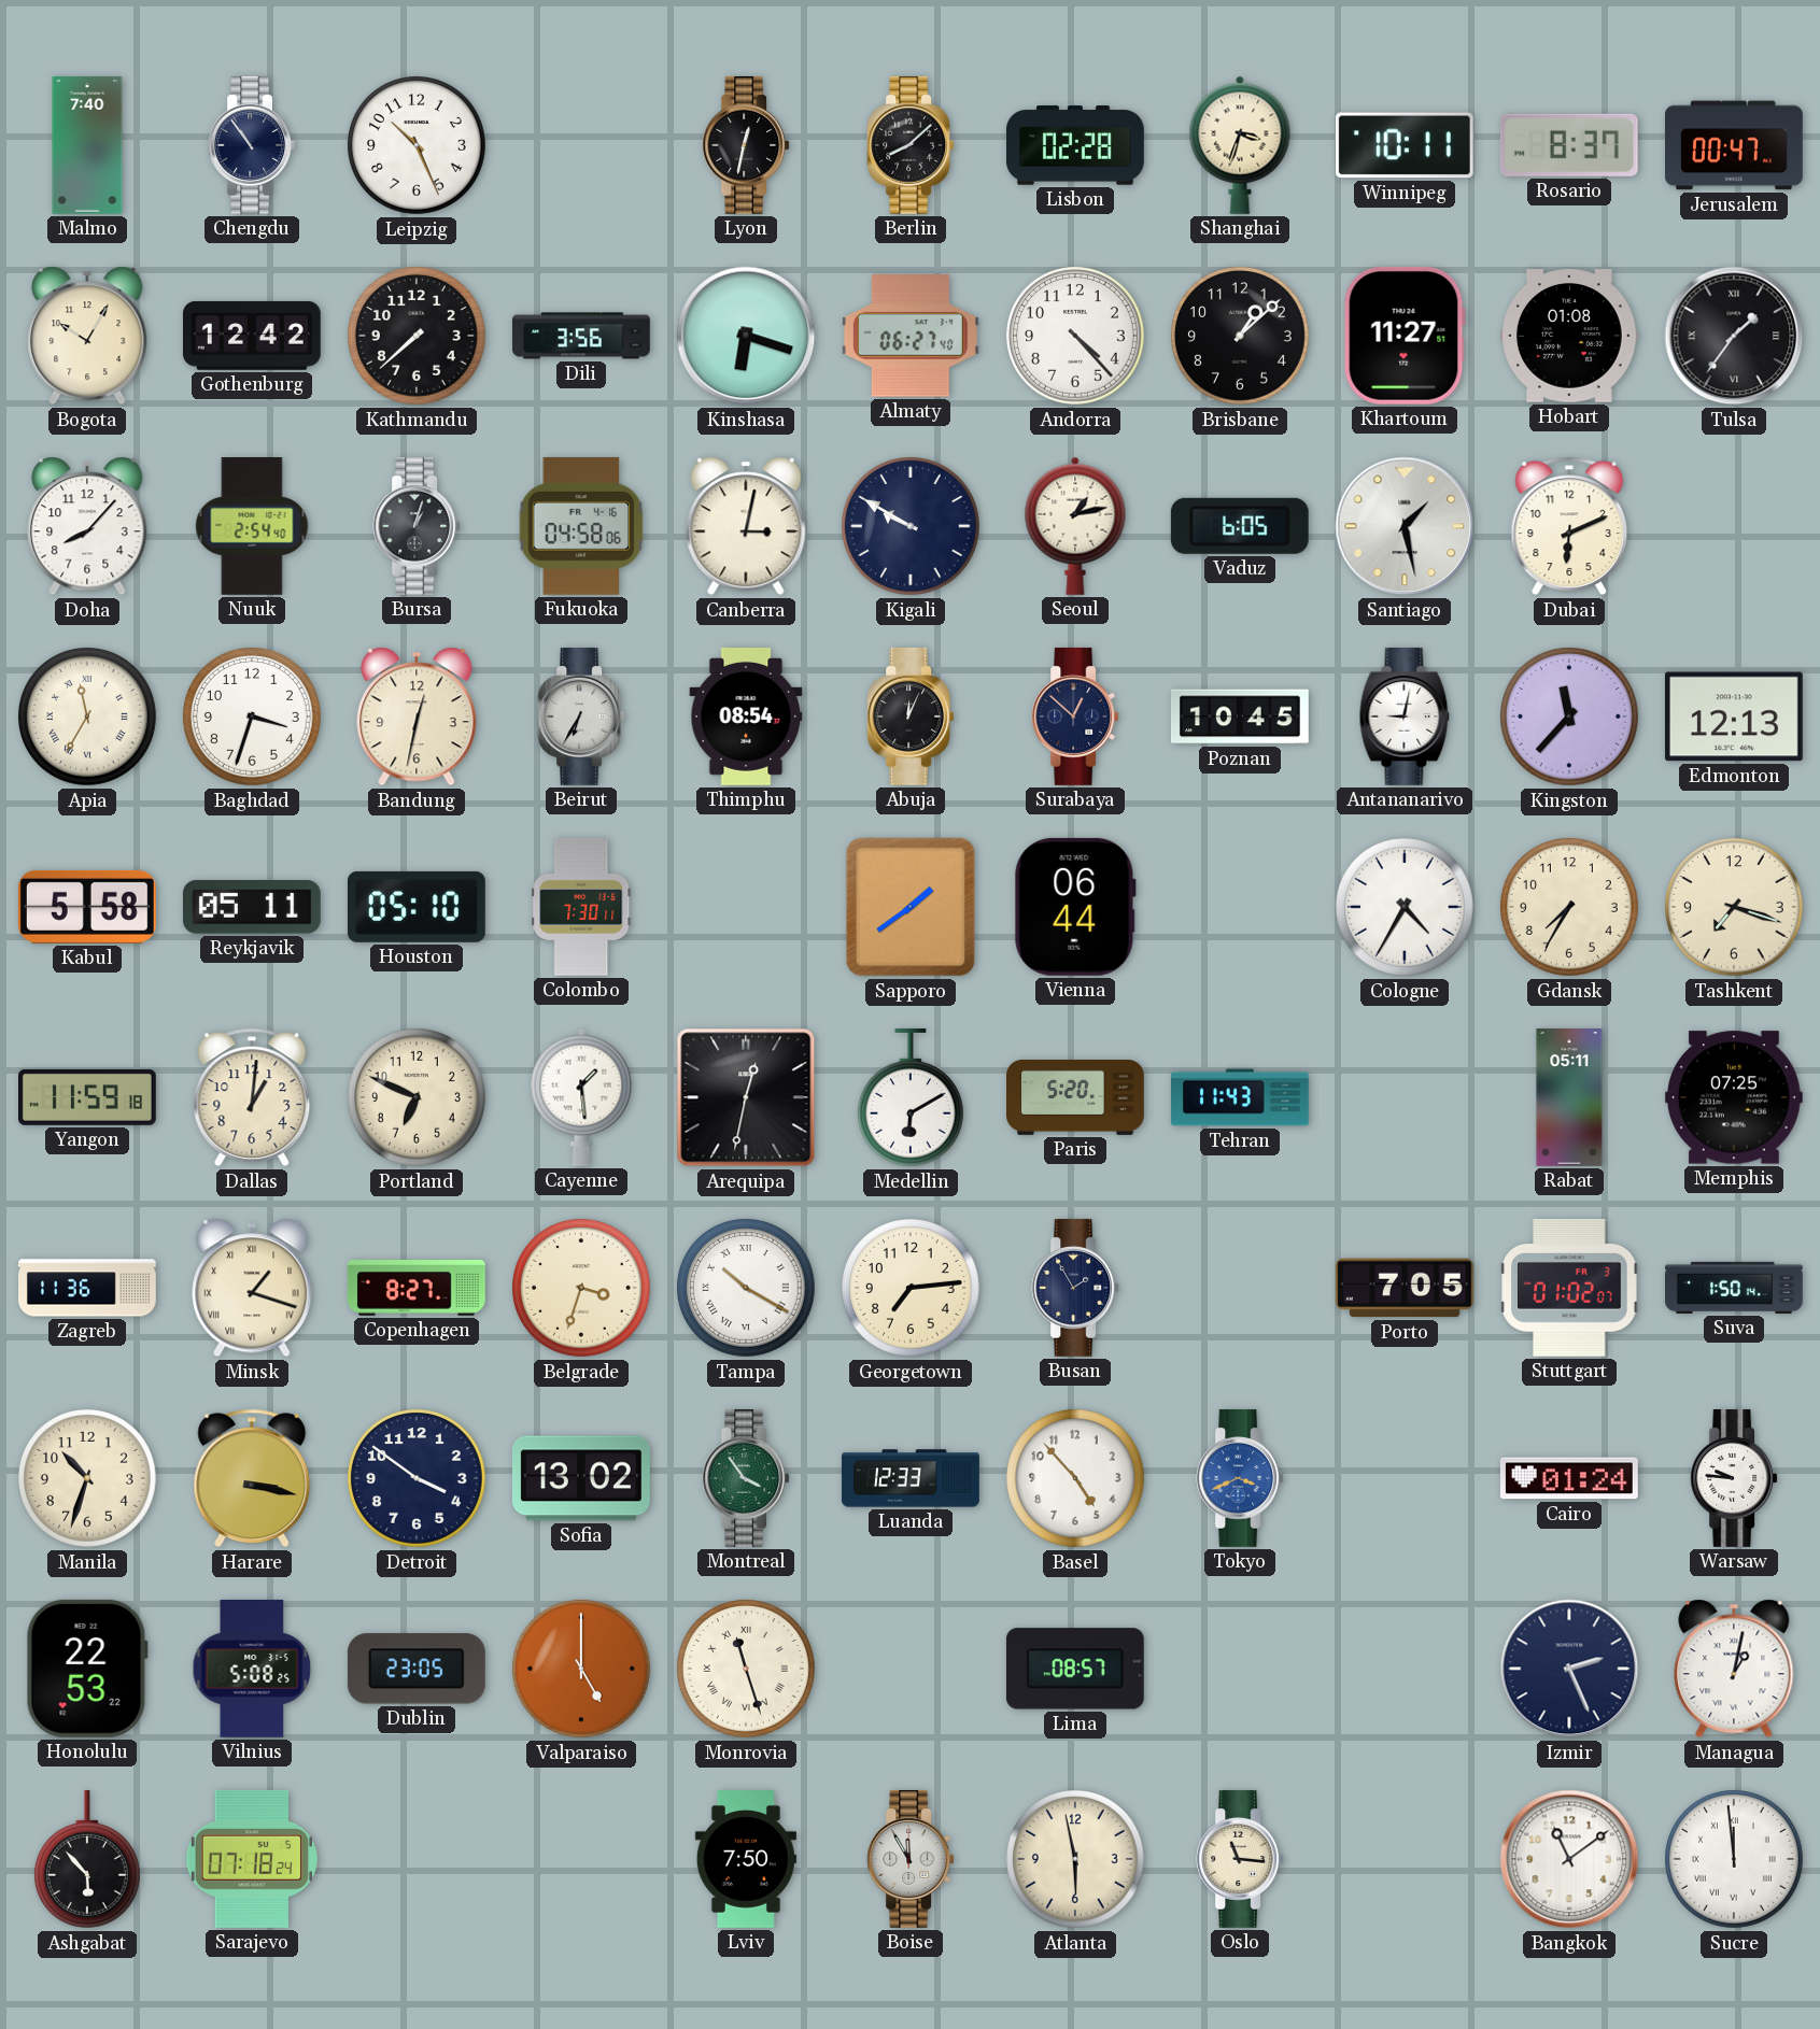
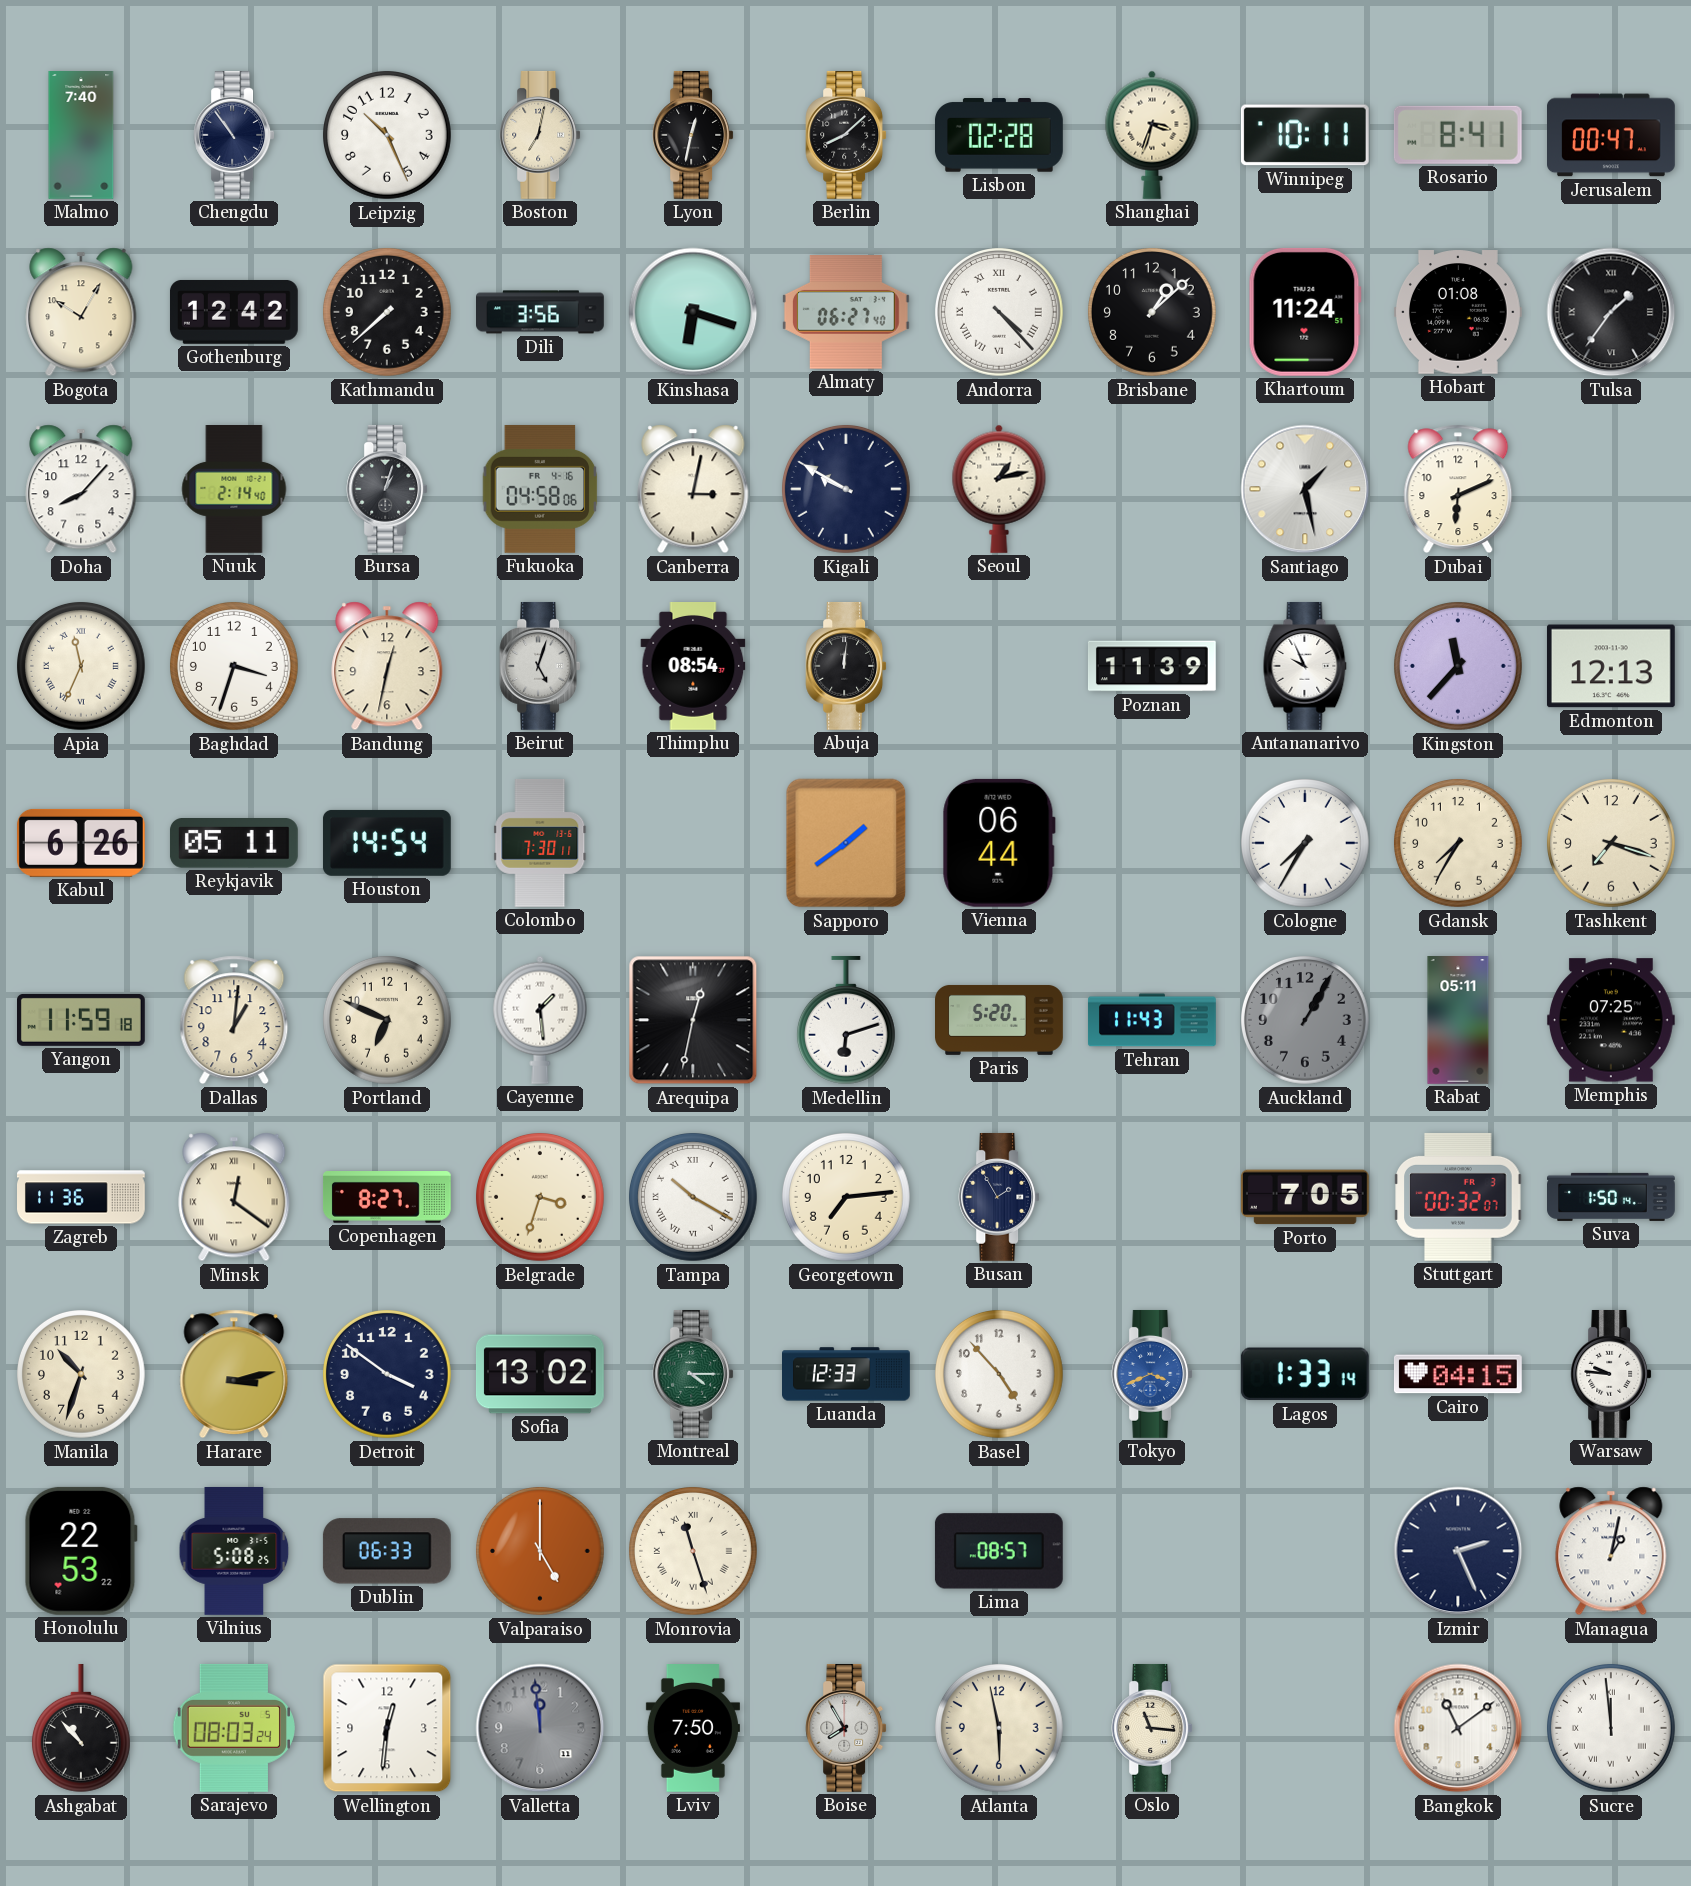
Boston: none -> 7:02 (540, 135)
Rosario: 8:37 -> 8:41 (1458, 135)
Andorra numerals: Arabic -> Roman (1000, 313)
Khartoum: 11:27 -> 11:24 (1305, 312)
Nuuk: 2:54 -> 2:14 (234, 490)
Vaduz: 6:05 -> none (1240, 526)
Apia: 11:35 -> 11:34 (82, 667)
Beirut: 6:35 -> 5:03 (540, 666)
Abuja: 12:04 -> 12:01 (846, 666)
Surabaya: 12:52 -> none (1075, 716)
Poznan: 10:45 -> 11:39 (1152, 666)
Antananarivo: 9:02 -> 9:56 (1305, 666)
Kabul: 5:58 -> 6:26 (81, 843)
Houston: 05:10 -> 14:54 (387, 843)
Cologne: 4:35 -> 7:35 (1306, 844)
Medellin: 6:10 -> 6:12 (846, 1020)
Auckland: none -> 1:05 (1306, 1021)
Minsk: 1:18 -> 12:21 (234, 1197)
Stuttgart: 01:02 -> 00:32 (1458, 1197)
Harare: 3:17 -> 3:13 (234, 1374)
Montreal: 3:54 -> 4:15 (693, 1374)
Lagos: none -> 1:33 (1305, 1374)
Cairo: 01:24 -> 04:15 (1458, 1374)
Dublin: 23:05 -> 06:33 (387, 1551)
Ashgabat: 5:53 -> 10:53 (81, 1728)
Sarajevo: 07:18 -> 08:03 (234, 1728)
Wellington: none -> 12:31 (387, 1728)
Valletta: none -> 11:59 (540, 1728)
Boise: 11:55 -> 7:55 (846, 1728)
